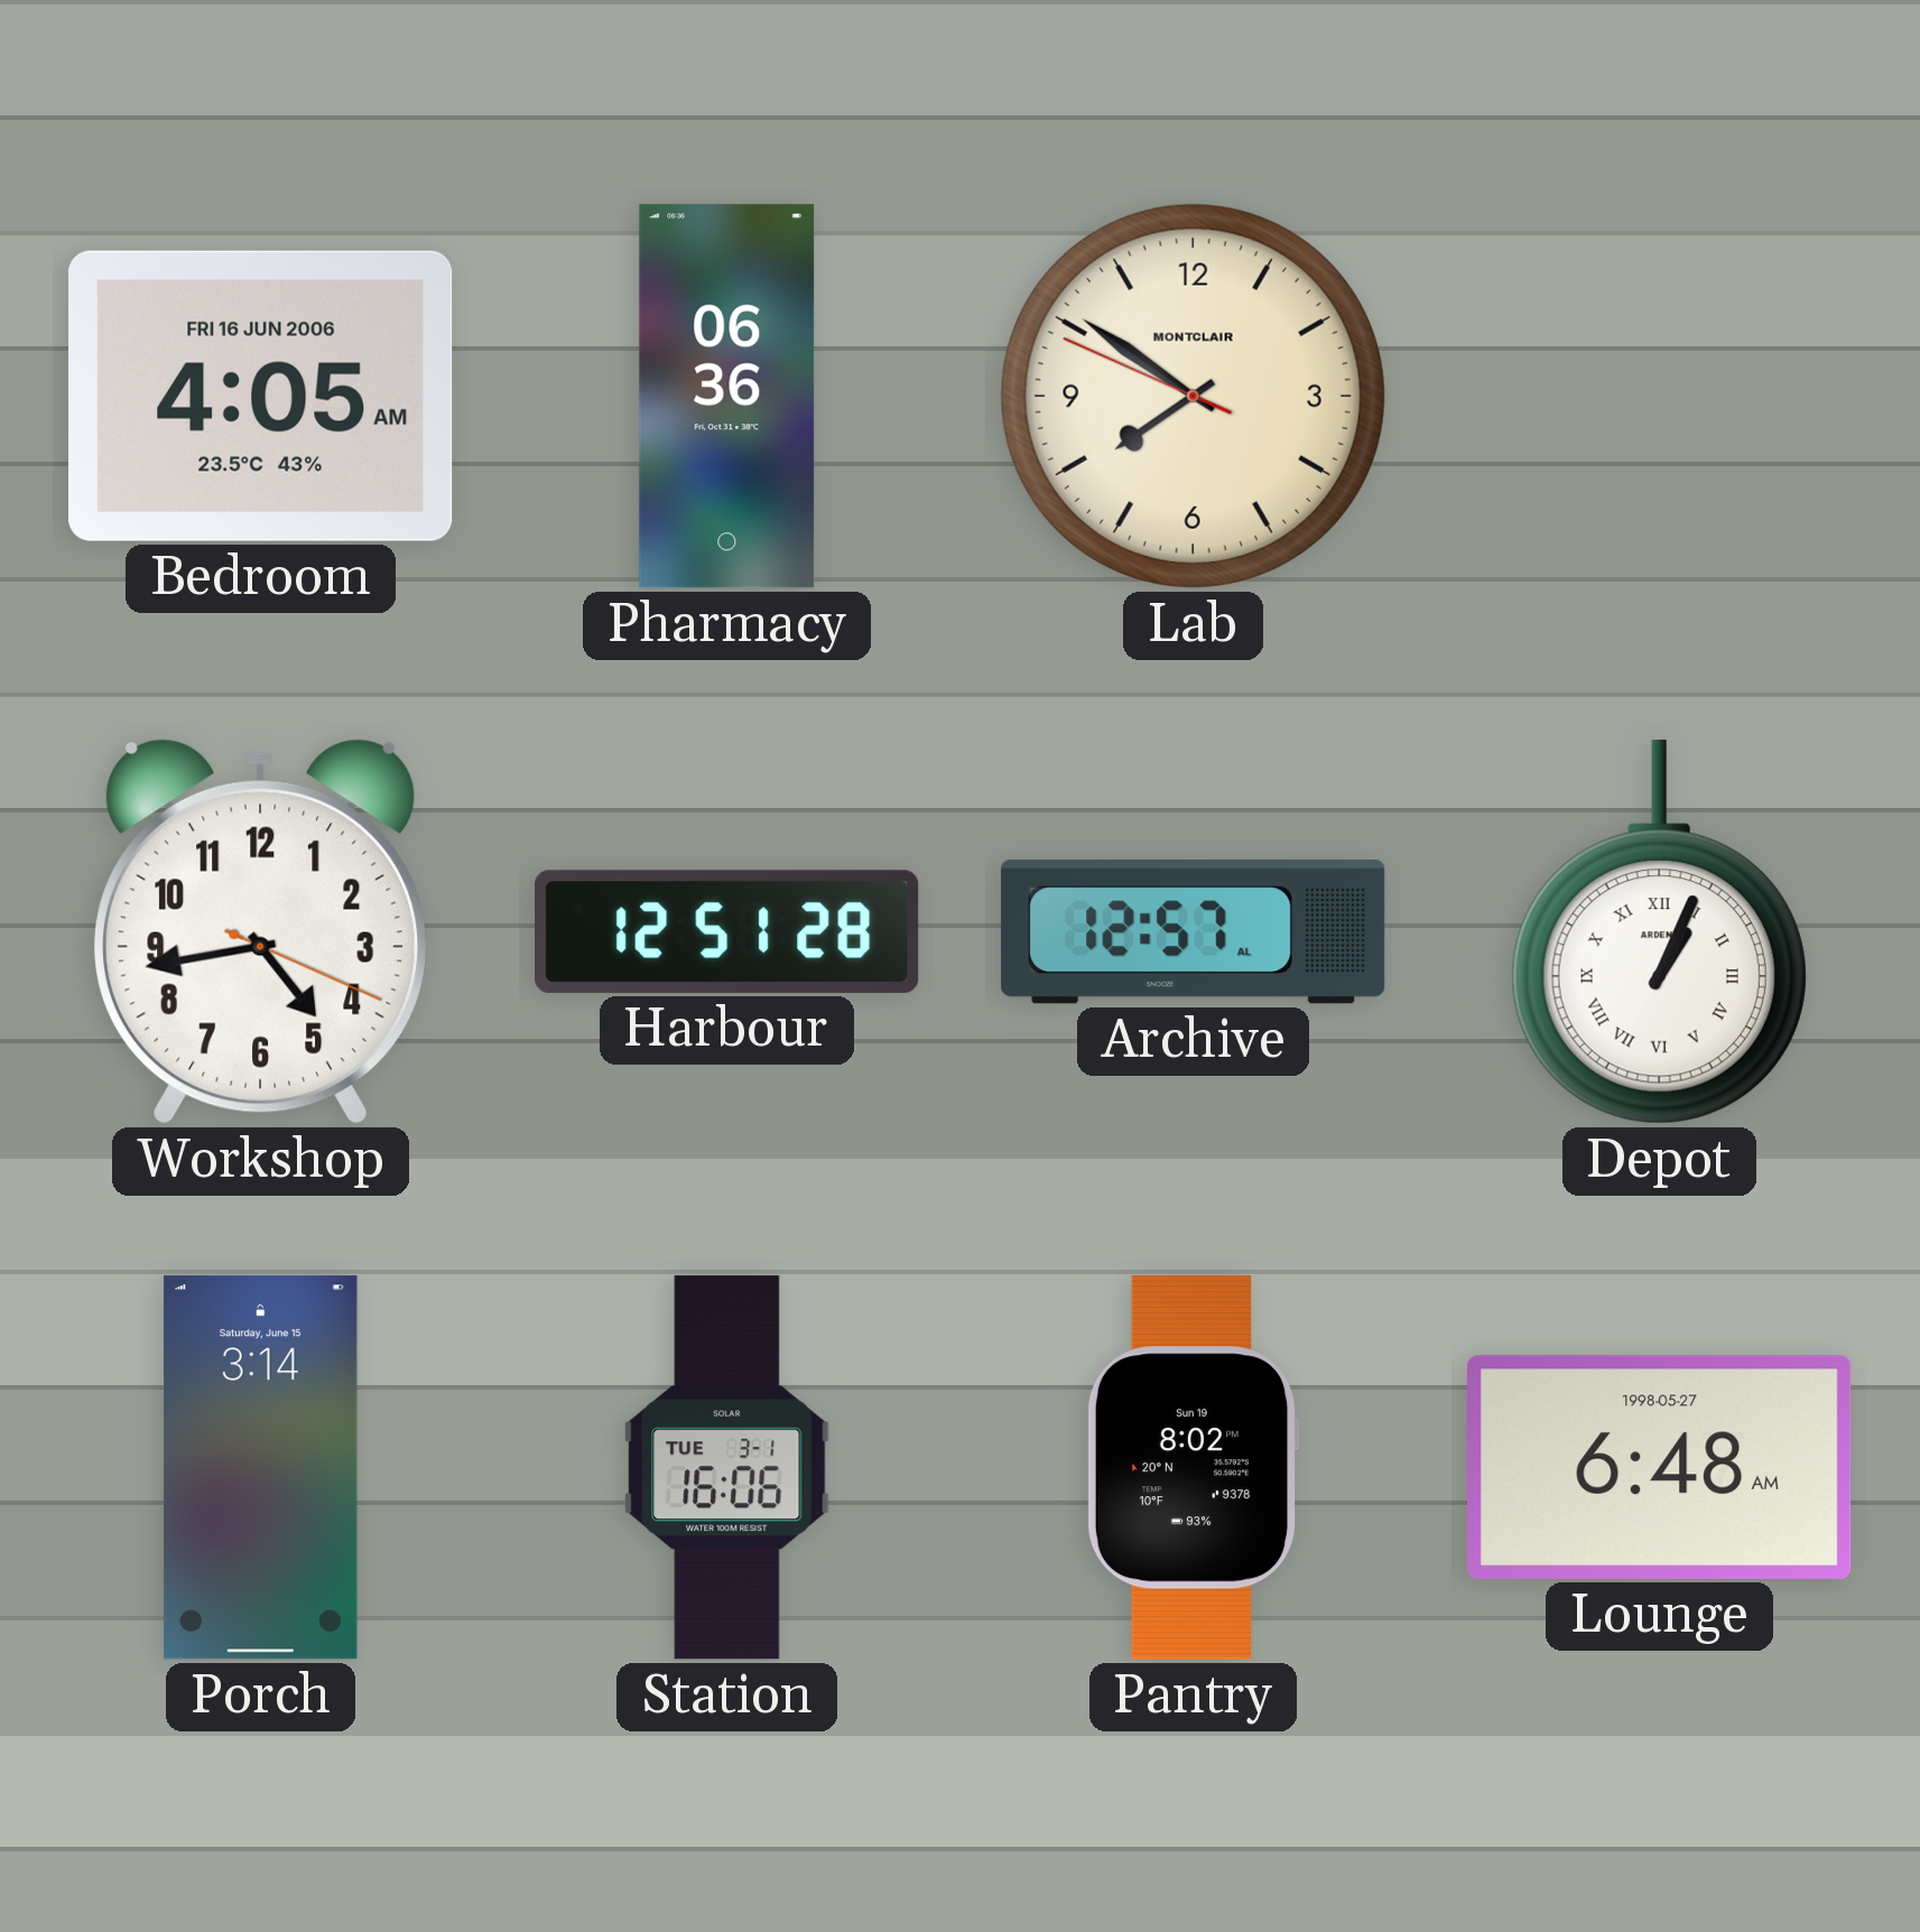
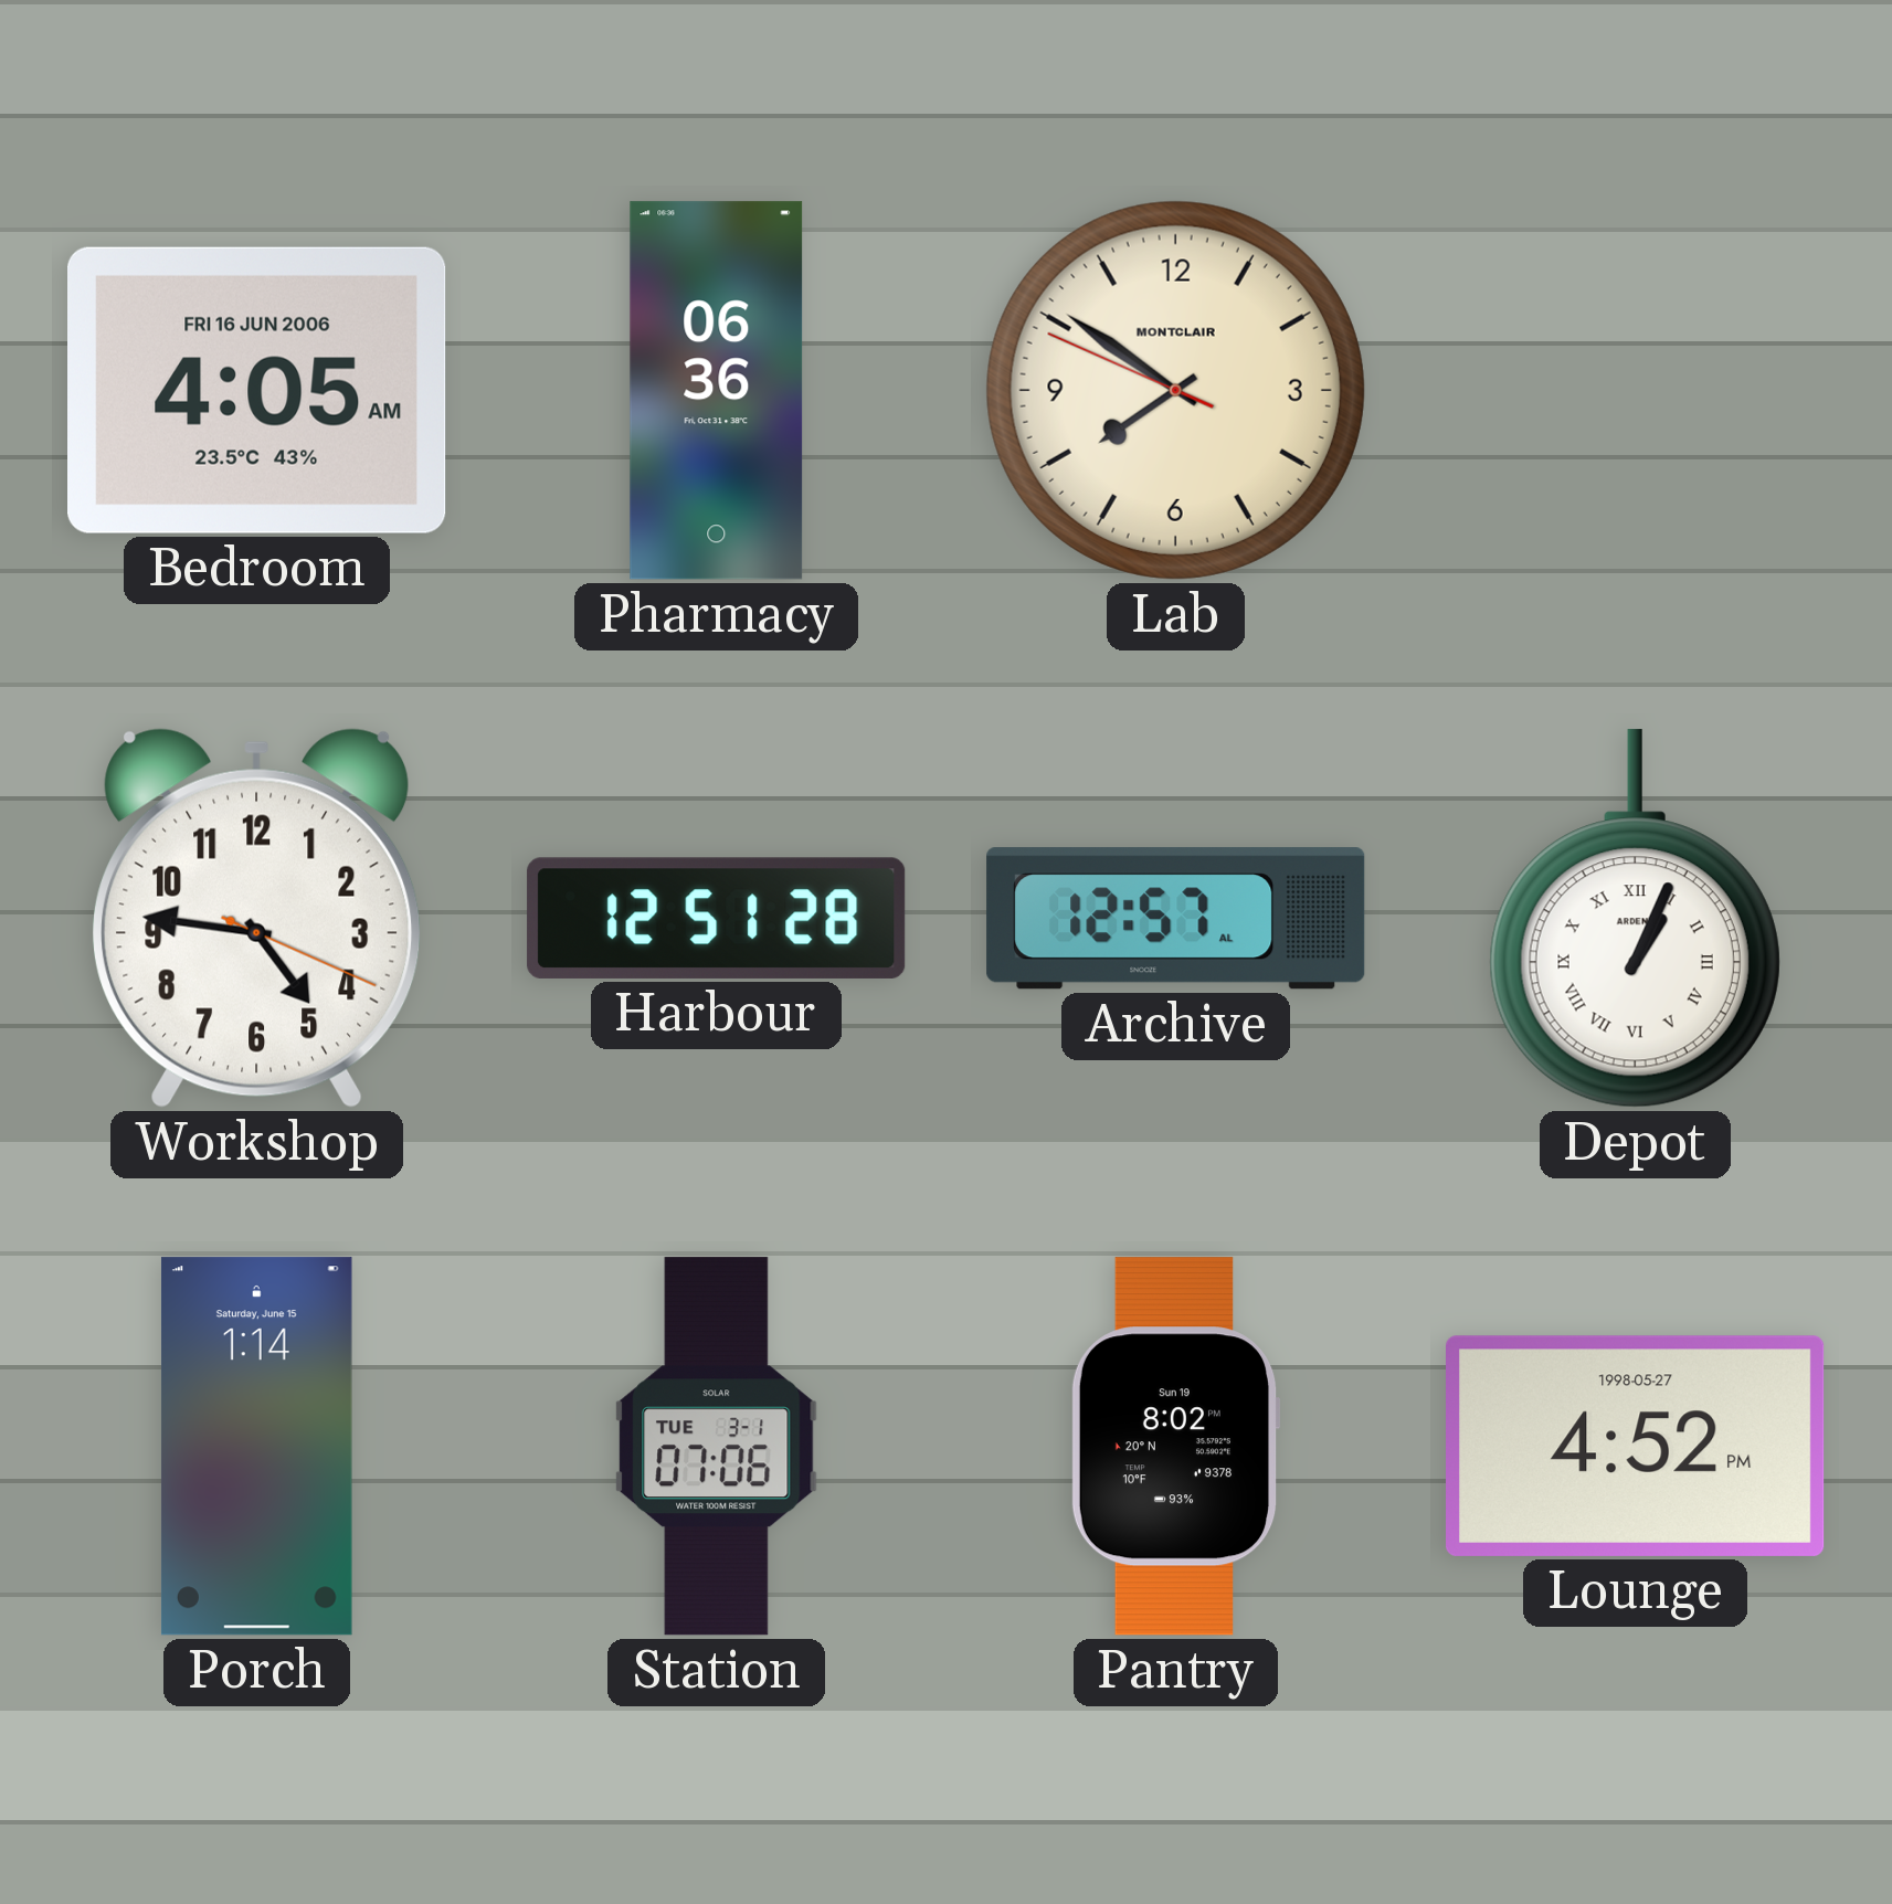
Workshop: 4:43 -> 4:46 (257, 918)
Porch: 3:14 -> 1:14 (256, 1447)
Station: 16:06 -> 07:06 (717, 1447)
Lounge: 6:48 -> 4:52 (1636, 1446)
